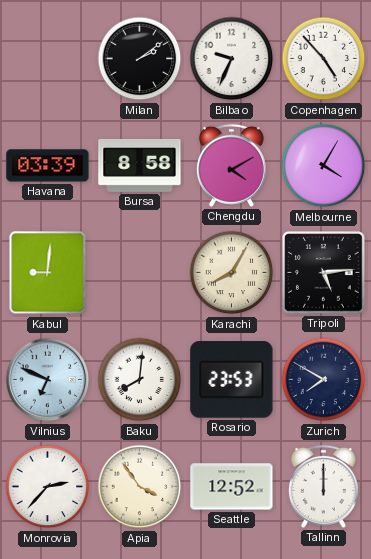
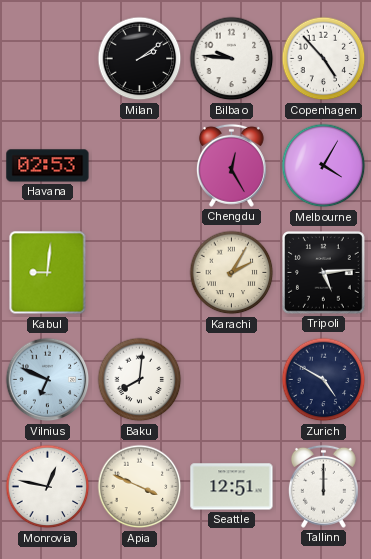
Bilbao: 9:34 -> 9:46 (232, 59)
Havana: 03:39 -> 02:53 (48, 166)
Bursa: 8:58 -> none (140, 166)
Chengdu: 4:10 -> 12:25 (231, 165)
Karachi: 8:05 -> 2:05 (232, 273)
Rosario: 23:53 -> none (232, 380)
Zurich: 7:50 -> 4:50 (324, 380)
Monrovia: 2:37 -> 12:47 (48, 487)
Apia: 3:54 -> 3:49 (140, 487)
Seattle: 12:52 -> 12:51 (232, 487)
